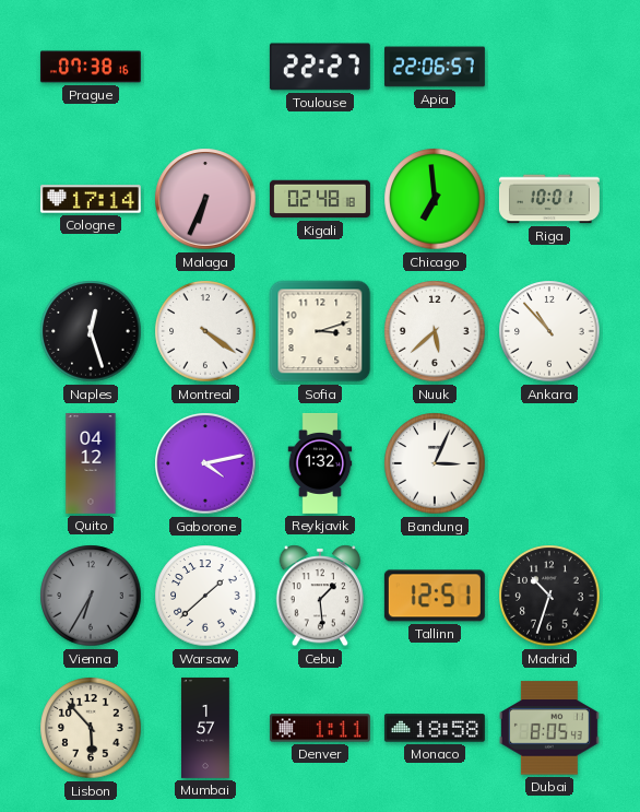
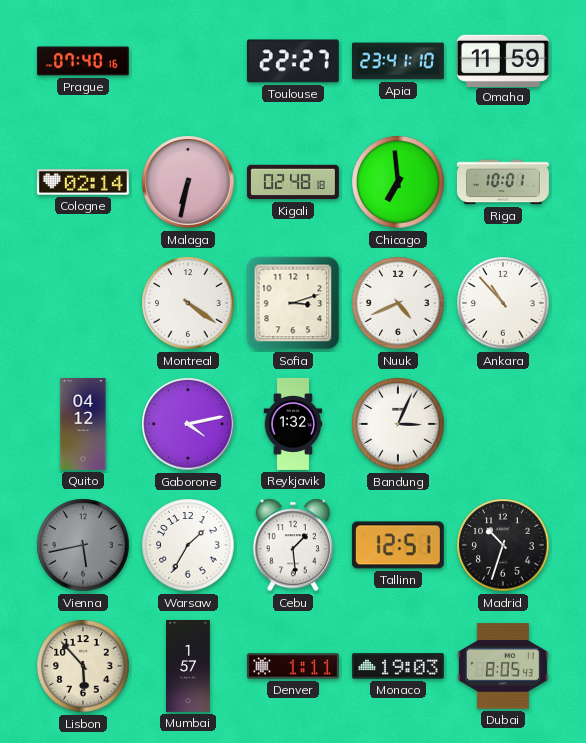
Prague: 07:38 -> 07:40 (83, 61)
Apia: 22:06 -> 23:41 (398, 61)
Omaha: none -> 11:59 (503, 60)
Cologne: 17:14 -> 02:14 (83, 182)
Malaga: 6:34 -> 6:32 (188, 182)
Naples: 12:27 -> none (91, 331)
Nuuk: 5:38 -> 4:41 (398, 303)
Vienna: 6:35 -> 5:43 (83, 545)
Warsaw: 1:38 -> 1:35 (188, 545)
Monaco: 18:58 -> 19:03 (398, 666)
